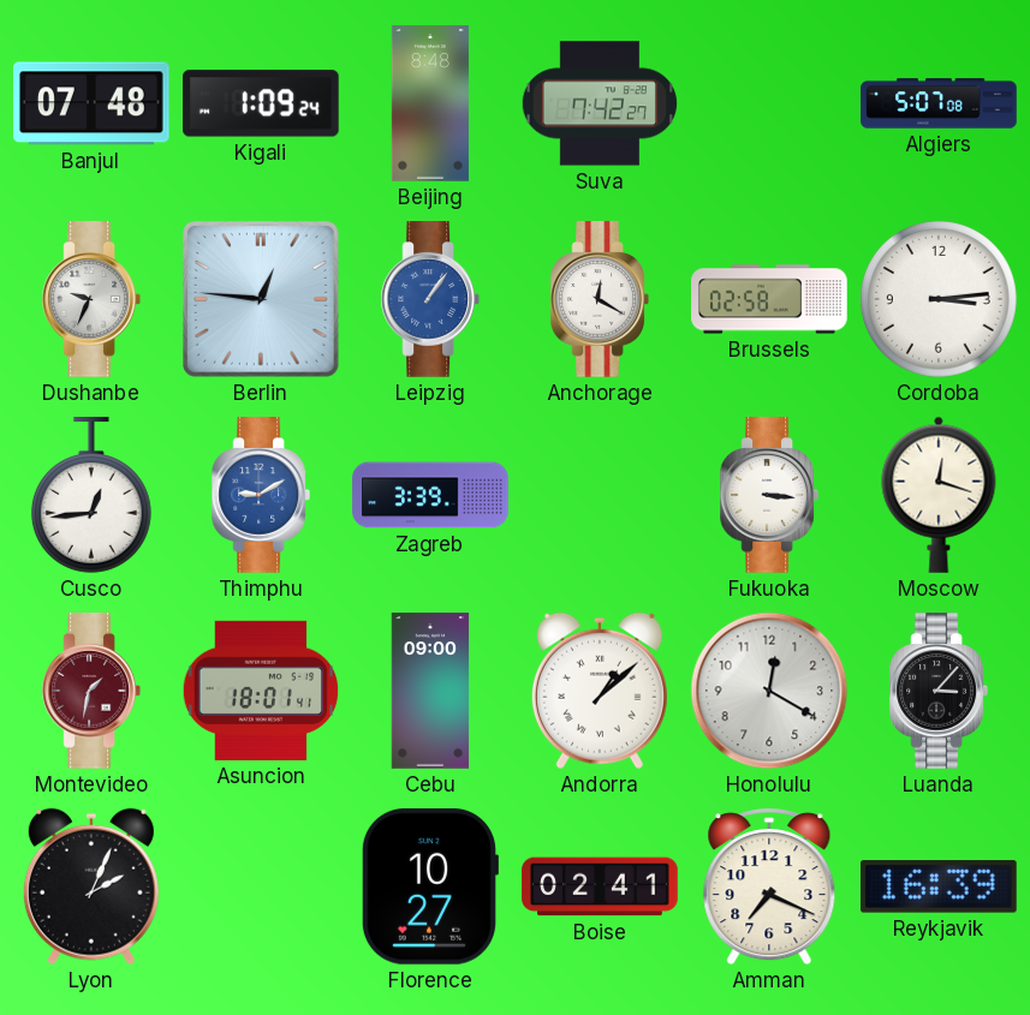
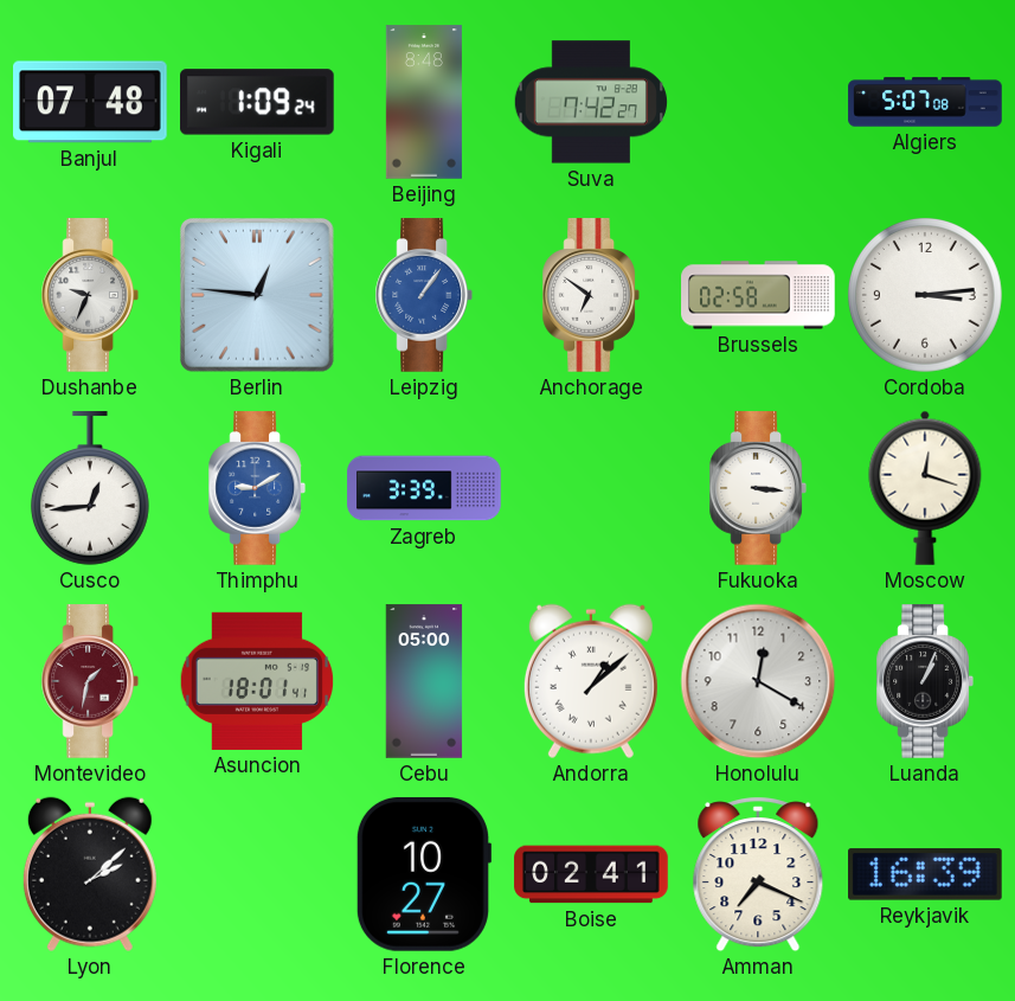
Anchorage: 12:20 -> 6:51 (590, 295)
Cebu: 09:00 -> 05:00 (424, 681)
Luanda: 3:07 -> 1:04 (924, 681)
Lyon: 2:04 -> 2:08 (90, 874)
